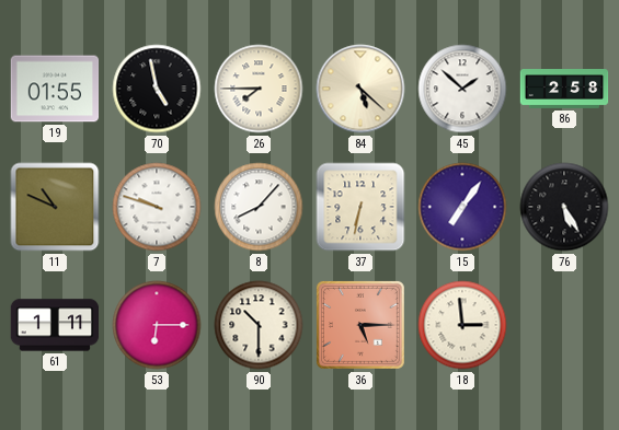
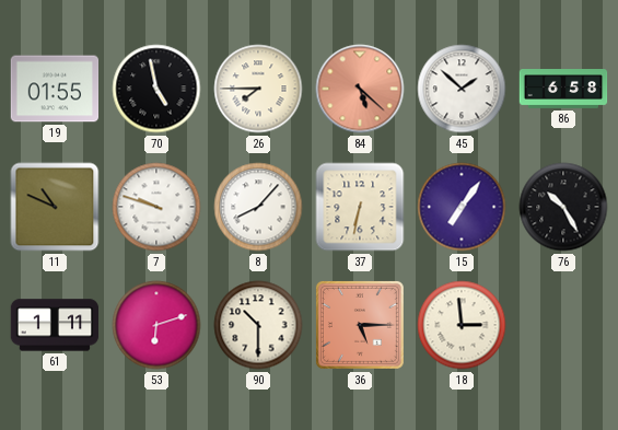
84 dial: cream -> salmon (360, 89)
86: 2:58 -> 6:58 (563, 89)
76: 5:25 -> 10:25 (563, 207)
53: 6:15 -> 6:12 (156, 325)
